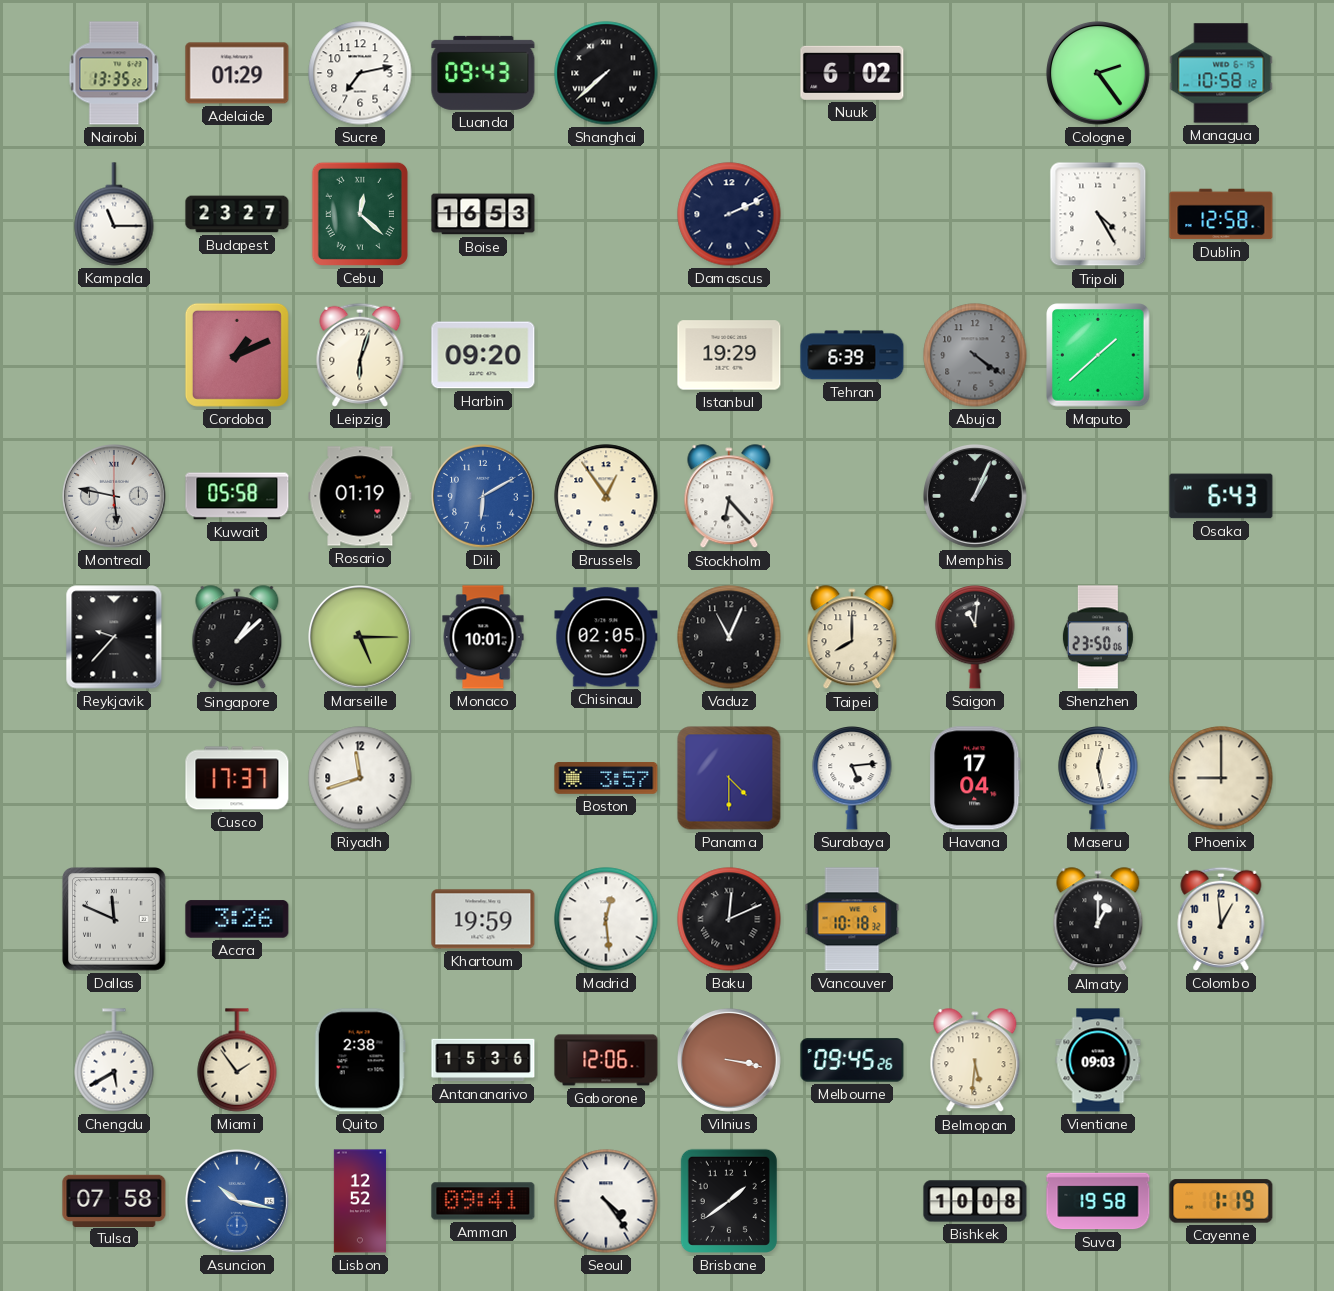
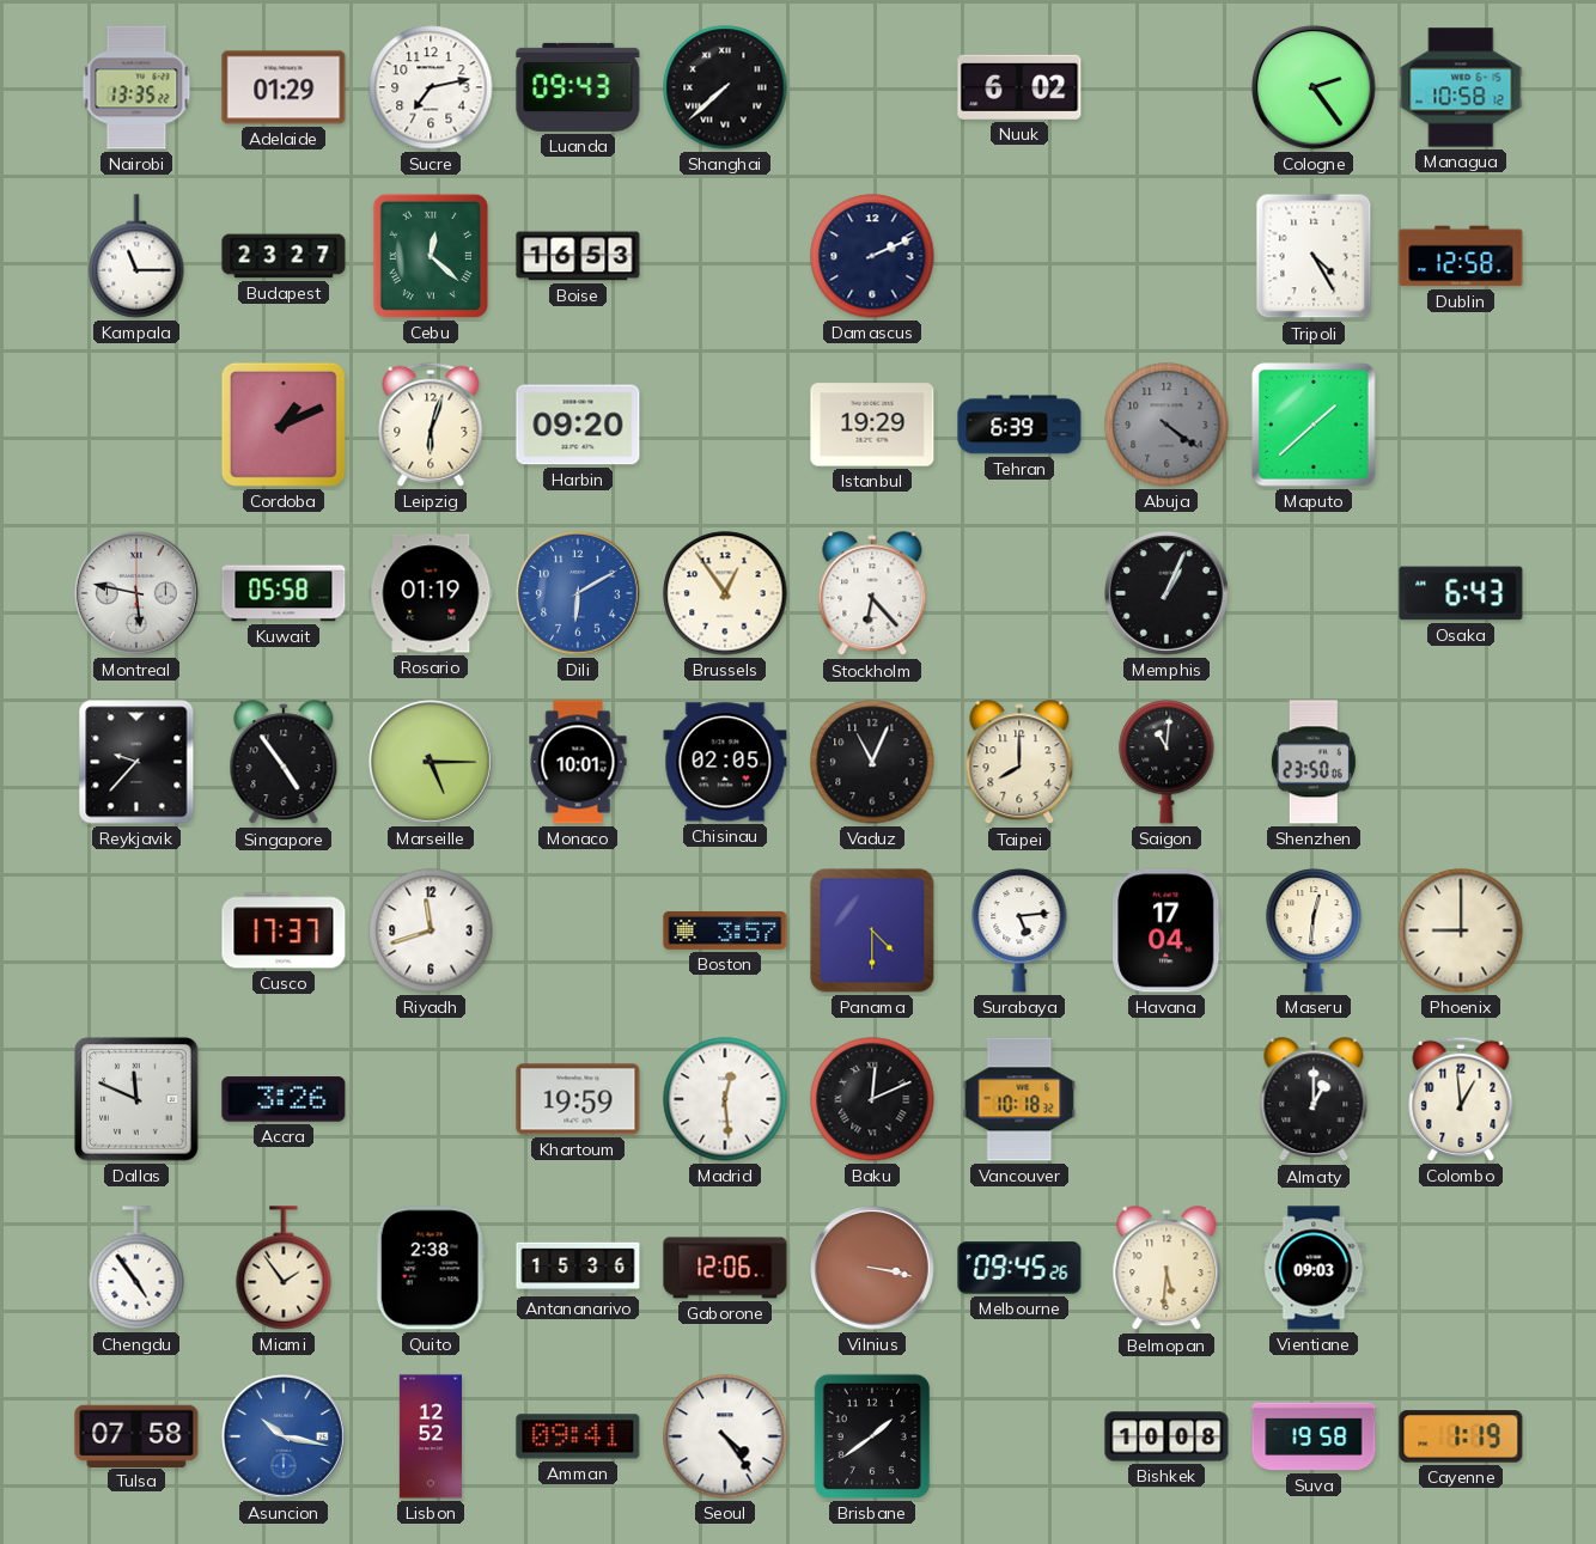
Singapore: 1:08 -> 4:54 (284, 763)
Maseru: 12:28 -> 12:31 (1314, 930)
Chengdu: 5:40 -> 4:54 (136, 1268)
